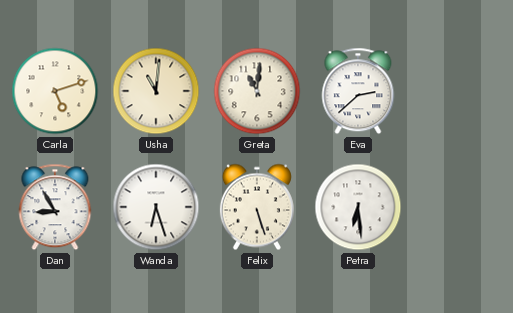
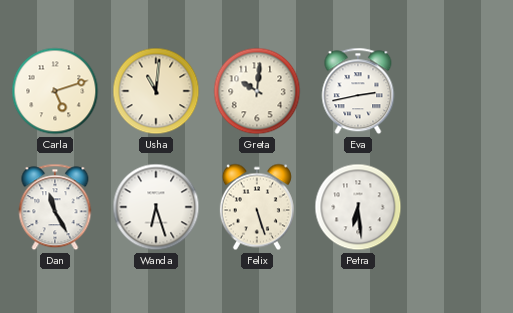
Greta: 11:01 -> 10:01 (257, 91)
Eva: 2:38 -> 2:43 (358, 91)
Dan: 8:55 -> 11:25 (55, 207)
